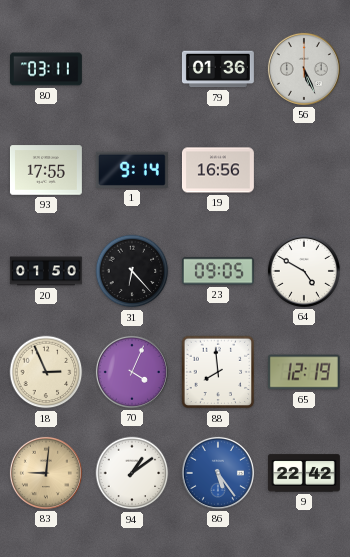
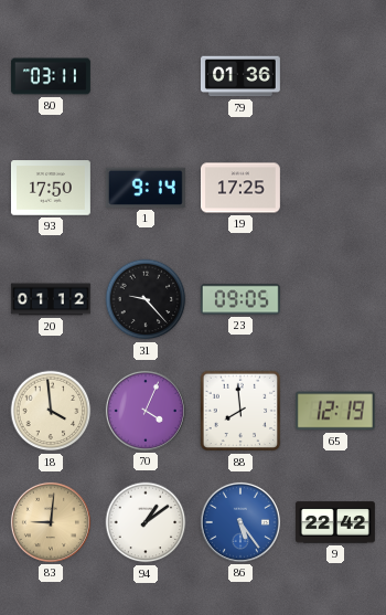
56: 5:26 -> none (304, 69)
93: 17:55 -> 17:50 (51, 188)
19: 16:56 -> 17:25 (240, 188)
20: 01:50 -> 01:12 (51, 299)
31: 6:23 -> 9:23 (146, 299)
64: 4:50 -> none (304, 271)
18: 2:56 -> 3:59 (51, 411)
